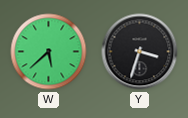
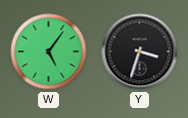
W: 5:38 -> 5:06 (49, 52)
